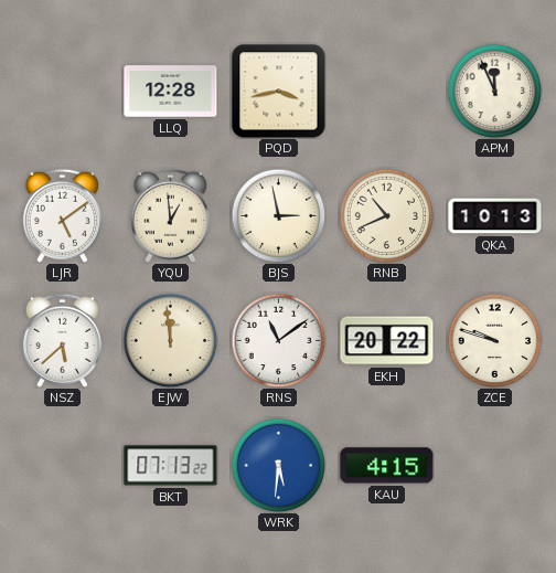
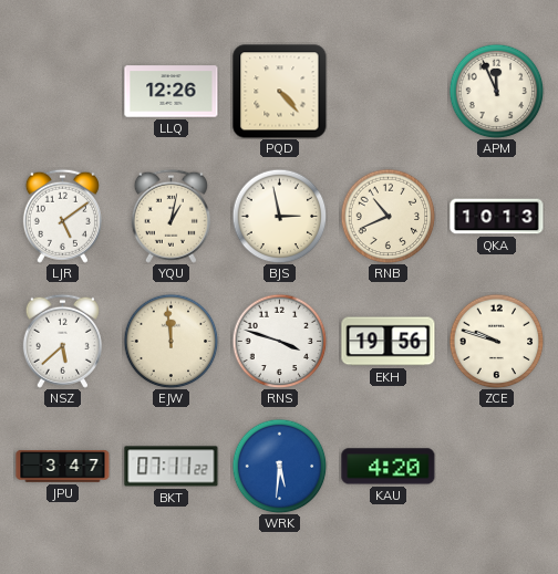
LLQ: 12:28 -> 12:26 (172, 92)
PQD: 3:43 -> 4:23 (280, 92)
YQU: 12:59 -> 1:02 (170, 216)
RNS: 11:09 -> 3:48 (279, 341)
EKH: 20:22 -> 19:56 (389, 342)
JPU: none -> 3:47 (63, 467)
BKT: 07:13 -> 07:11 (172, 467)
KAU: 4:15 -> 4:20 (389, 467)
